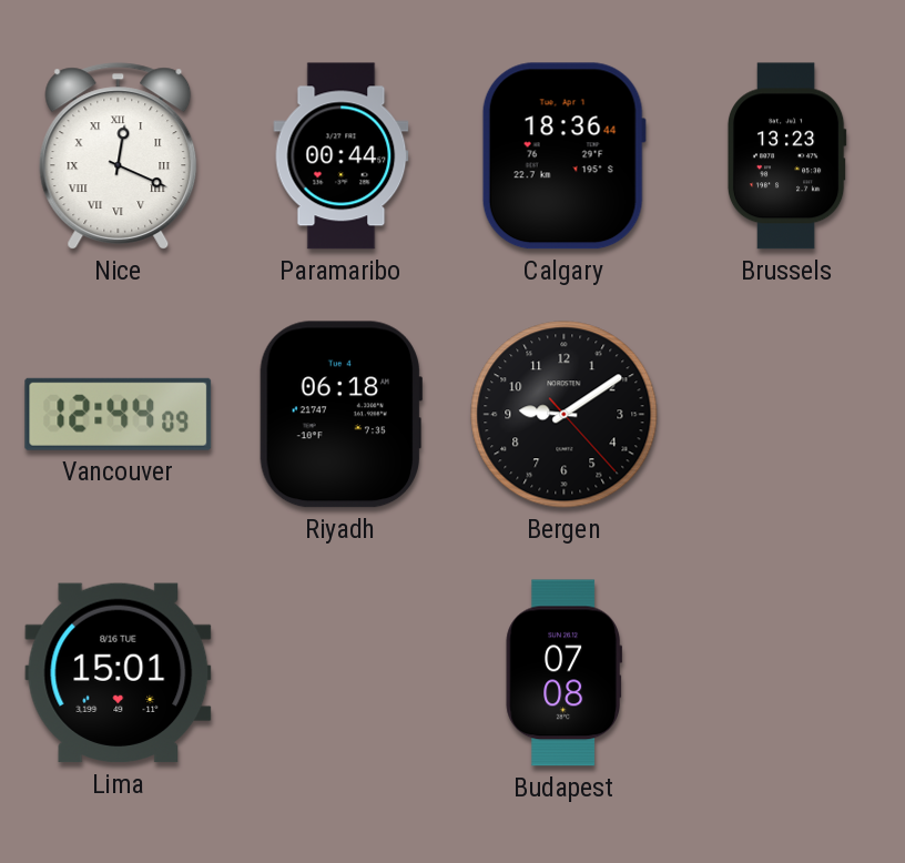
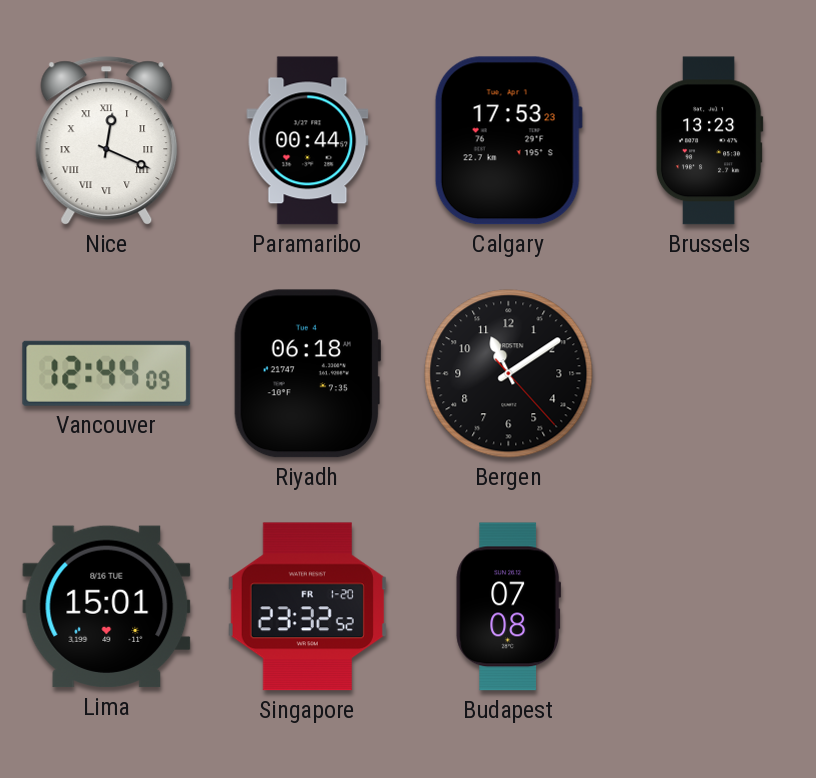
Calgary: 18:36 -> 17:53 (508, 141)
Bergen: 9:09 -> 11:09 (509, 374)
Singapore: none -> 23:32 (307, 607)
